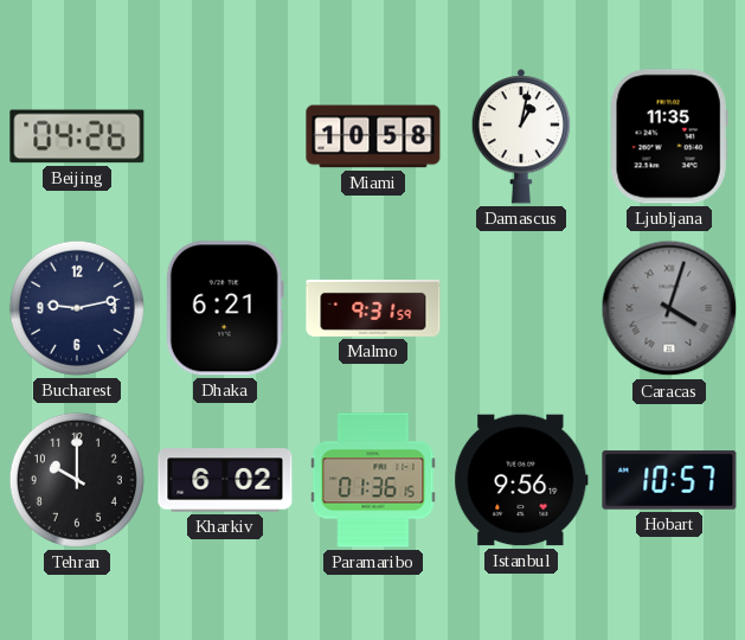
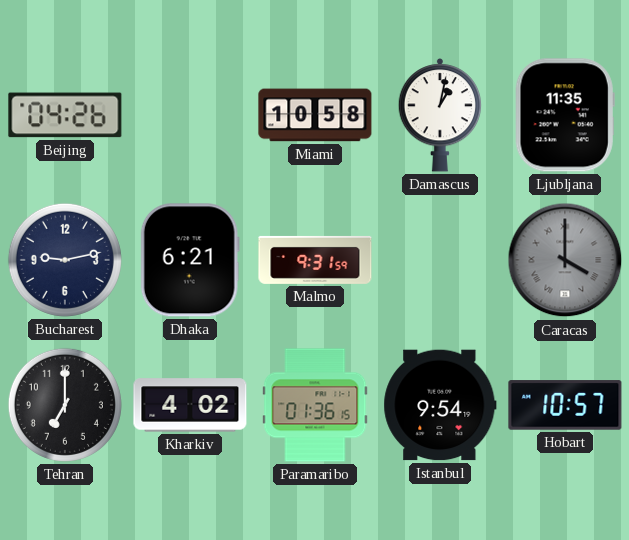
Caracas: 4:03 -> 4:00 (565, 260)
Tehran: 10:00 -> 7:00 (65, 405)
Kharkiv: 6:02 -> 4:02 (190, 405)
Istanbul: 9:56 -> 9:54 (440, 405)
